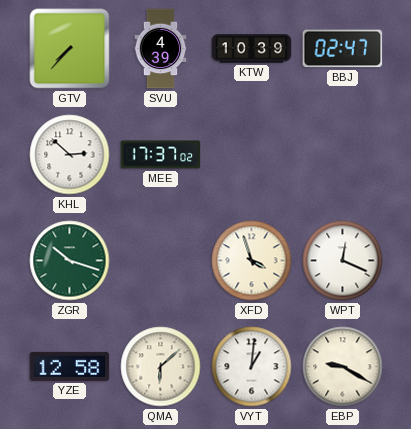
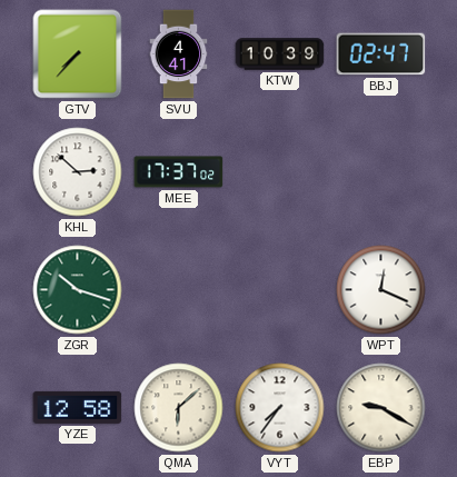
SVU: 4:39 -> 4:41 (179, 54)
XFD: 3:57 -> none (252, 261)
VYT: 1:01 -> 7:36 (280, 408)
